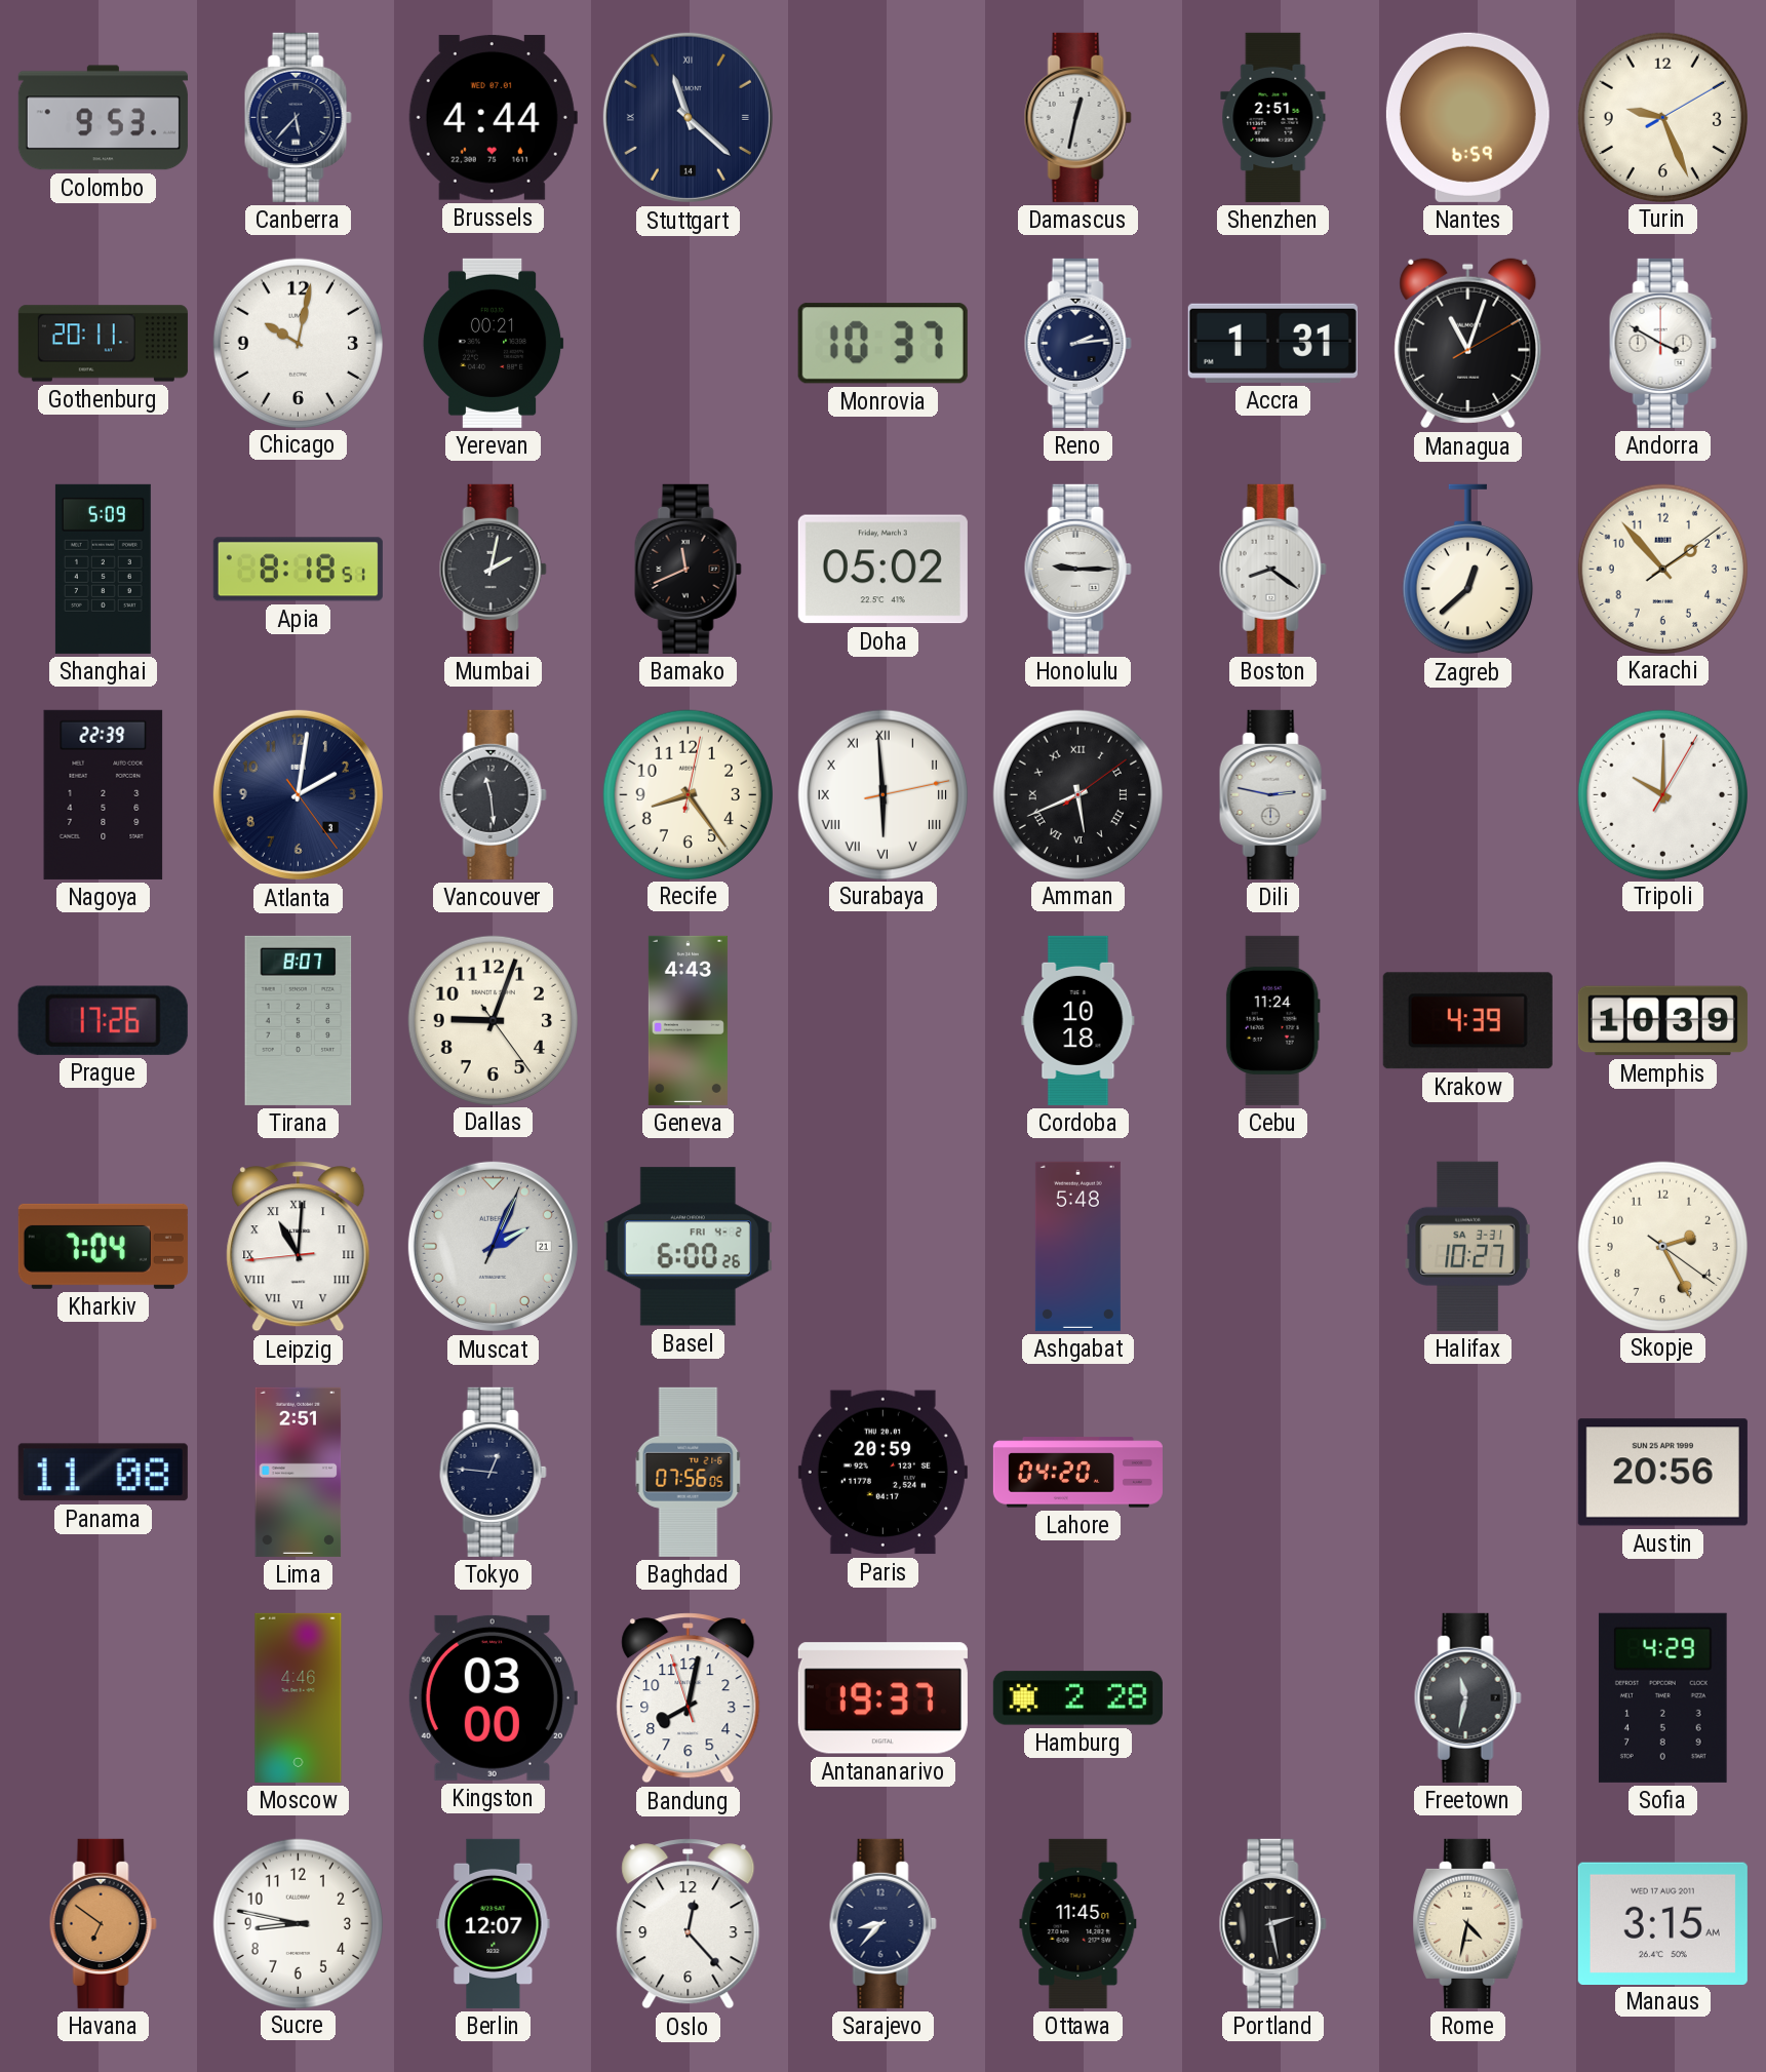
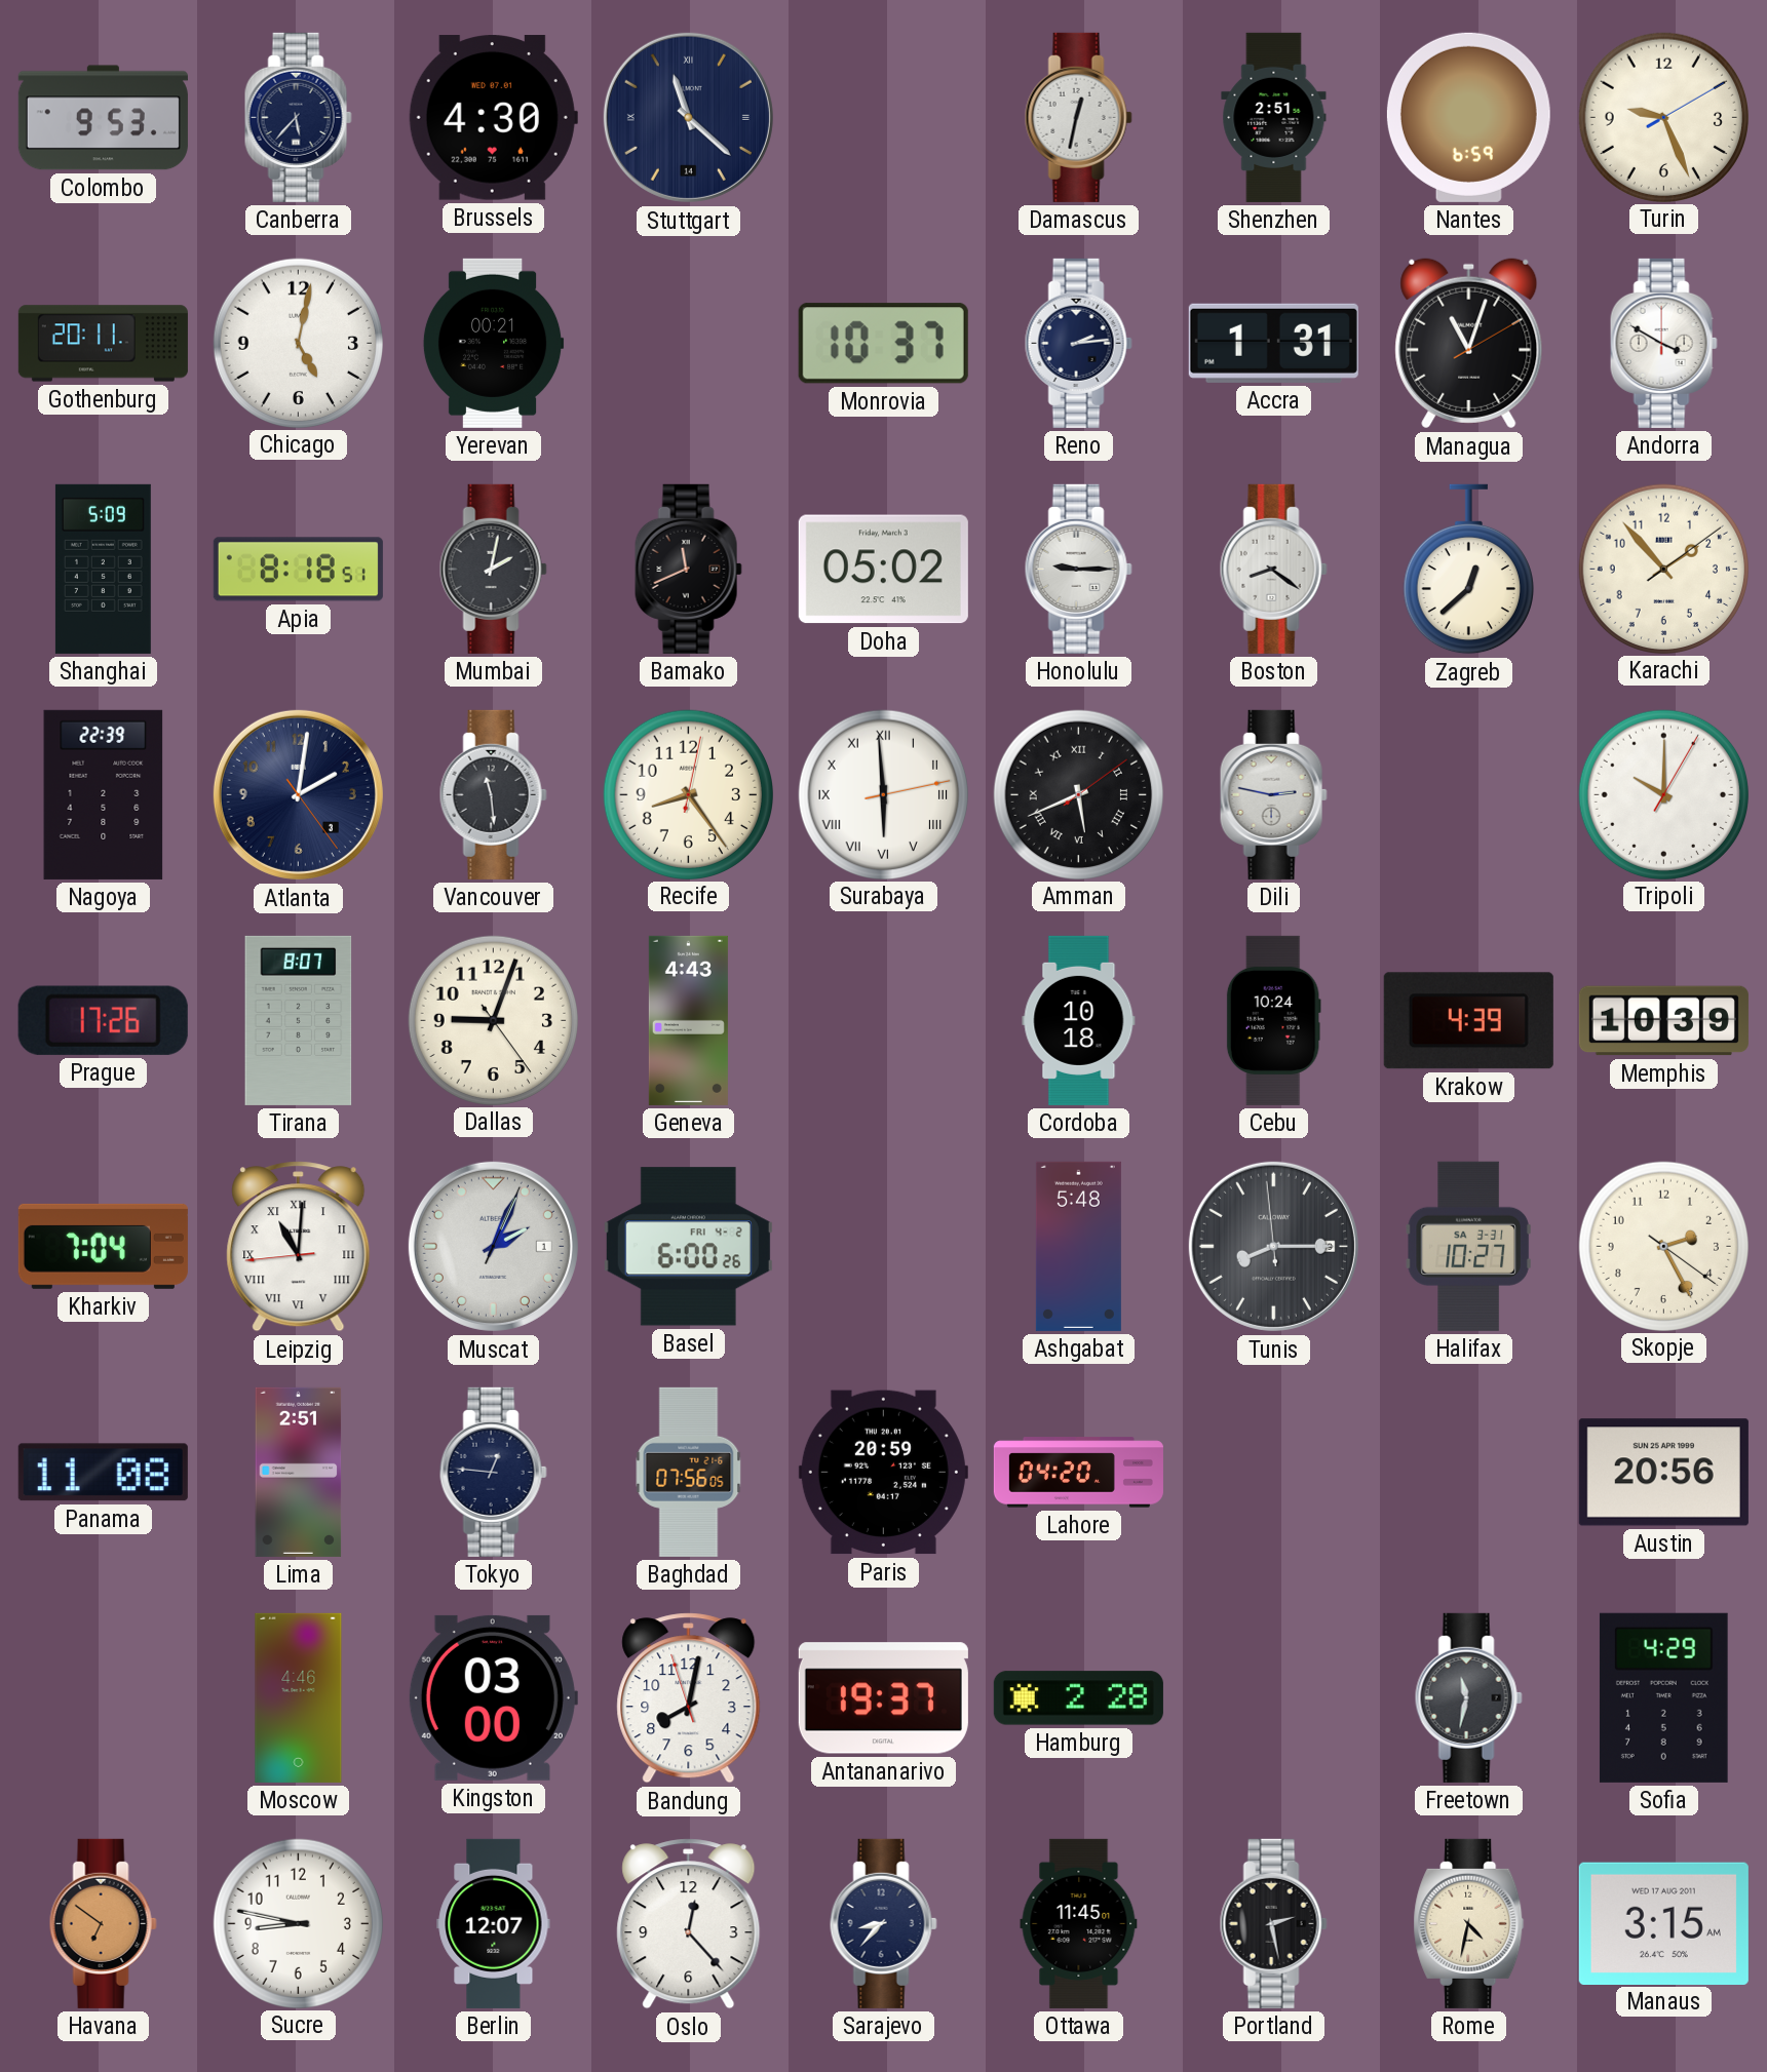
Brussels: 4:44 -> 4:30 (493, 118)
Chicago: 10:02 -> 5:02 (298, 343)
Cebu: 11:24 -> 10:24 (1273, 1020)
Muscat date: 21 -> 1 (493, 1246)
Tunis: none -> 8:14 (1273, 1246)
